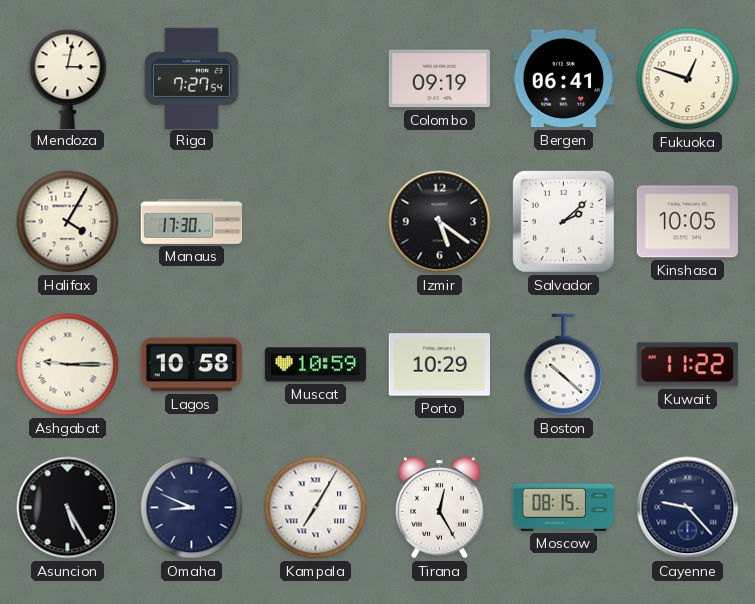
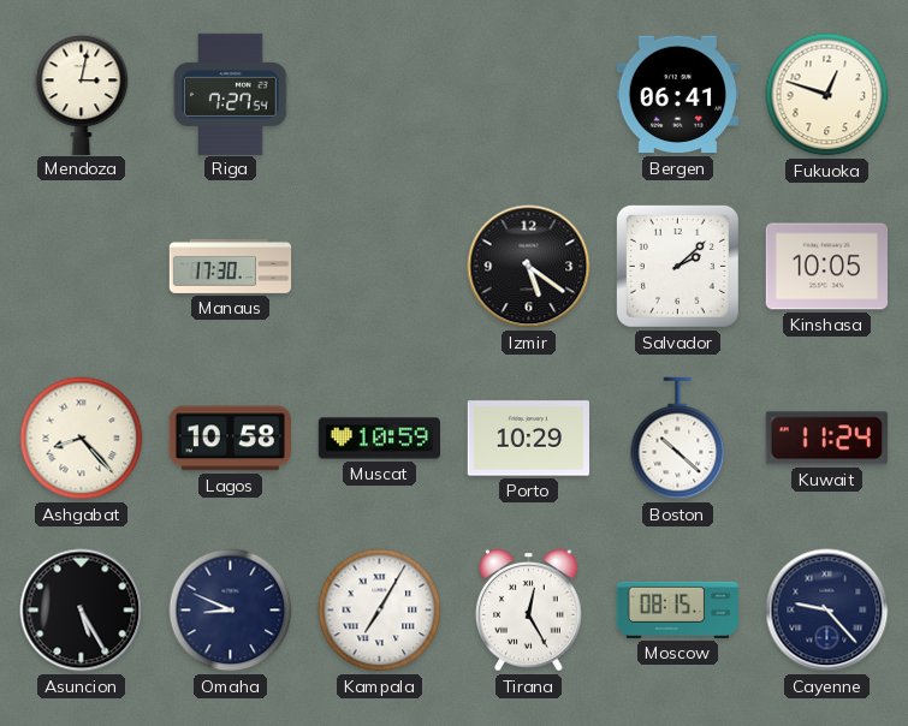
Colombo: 09:19 -> none (439, 79)
Halifax: 4:05 -> none (68, 222)
Ashgabat: 9:15 -> 8:23 (82, 439)
Kuwait: 11:22 -> 11:24 (826, 439)
